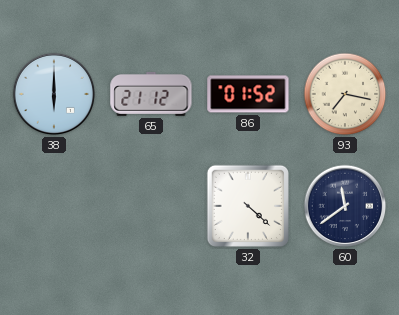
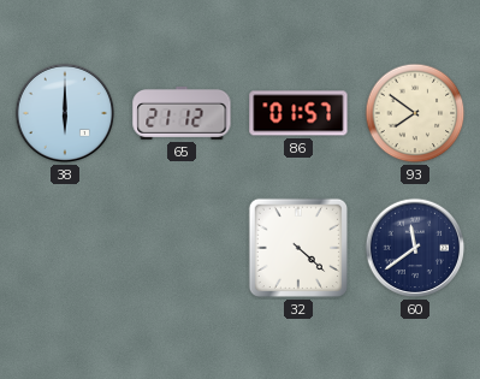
86: 01:52 -> 01:57 (298, 113)
93: 7:17 -> 7:51 (415, 113)
